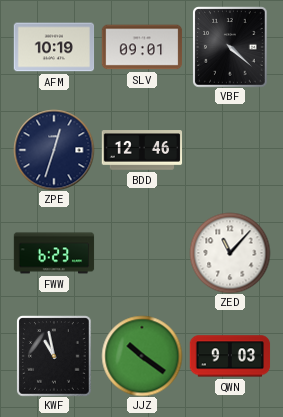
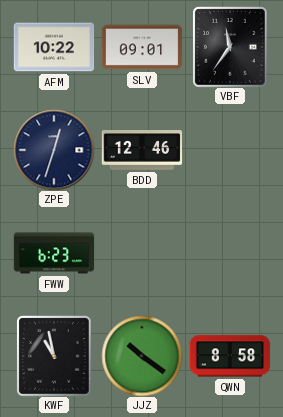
AFM: 10:19 -> 10:22 (54, 47)
VBF: 4:22 -> 11:36 (230, 47)
ZED: 11:07 -> none (230, 253)
QWN: 9:03 -> 8:58 (230, 356)
